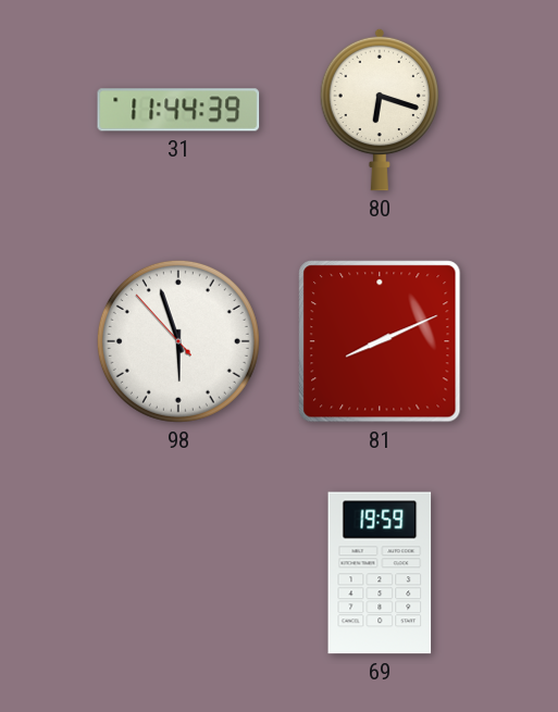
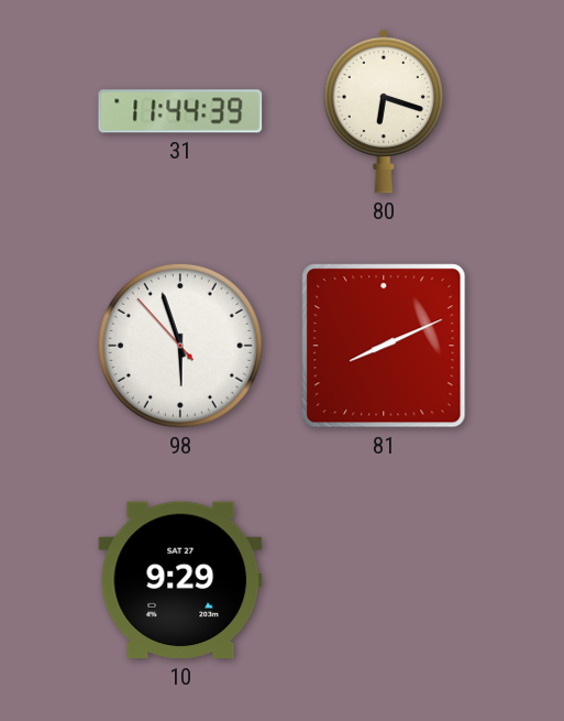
10: none -> 9:29 (180, 580)
69: 19:59 -> none (380, 573)
